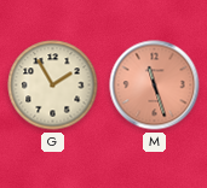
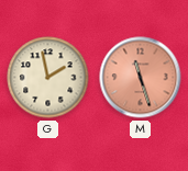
G: 1:55 -> 1:58 (48, 78)
